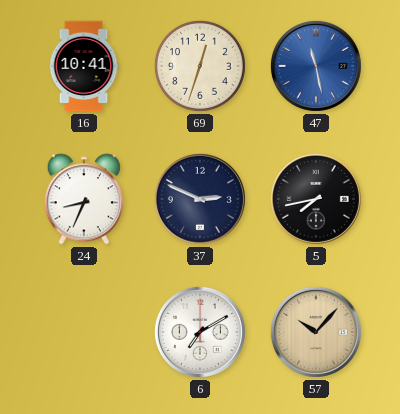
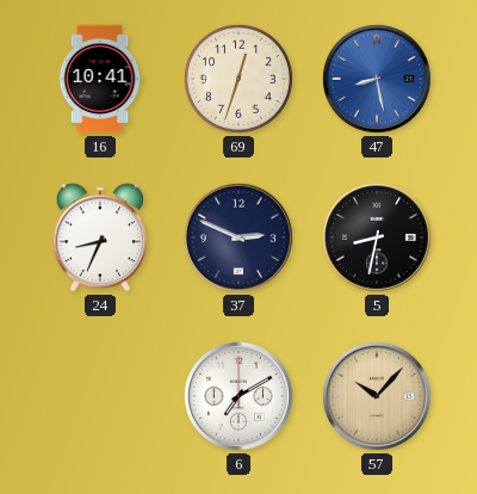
47: 11:28 -> 8:28 (377, 79)
5: 7:43 -> 8:32 (377, 237)
